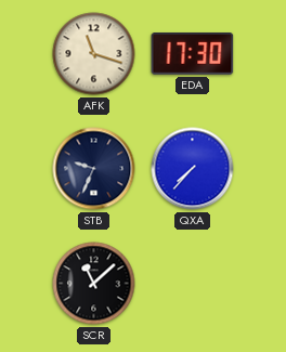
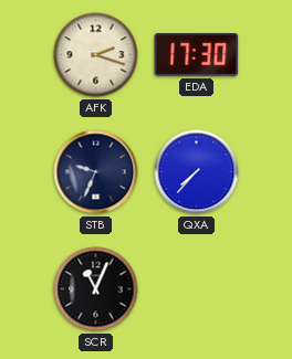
AFK: 11:18 -> 2:18 (96, 55)
SCR: 11:08 -> 11:04 (96, 289)
